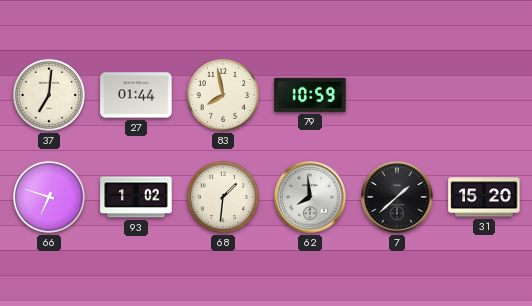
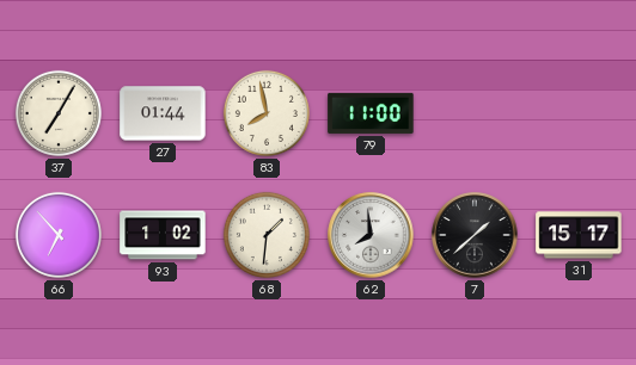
37: 7:01 -> 7:05 (59, 113)
79: 10:59 -> 11:00 (371, 113)
66: 6:48 -> 6:53 (59, 235)
31: 15:20 -> 15:17 (579, 235)
